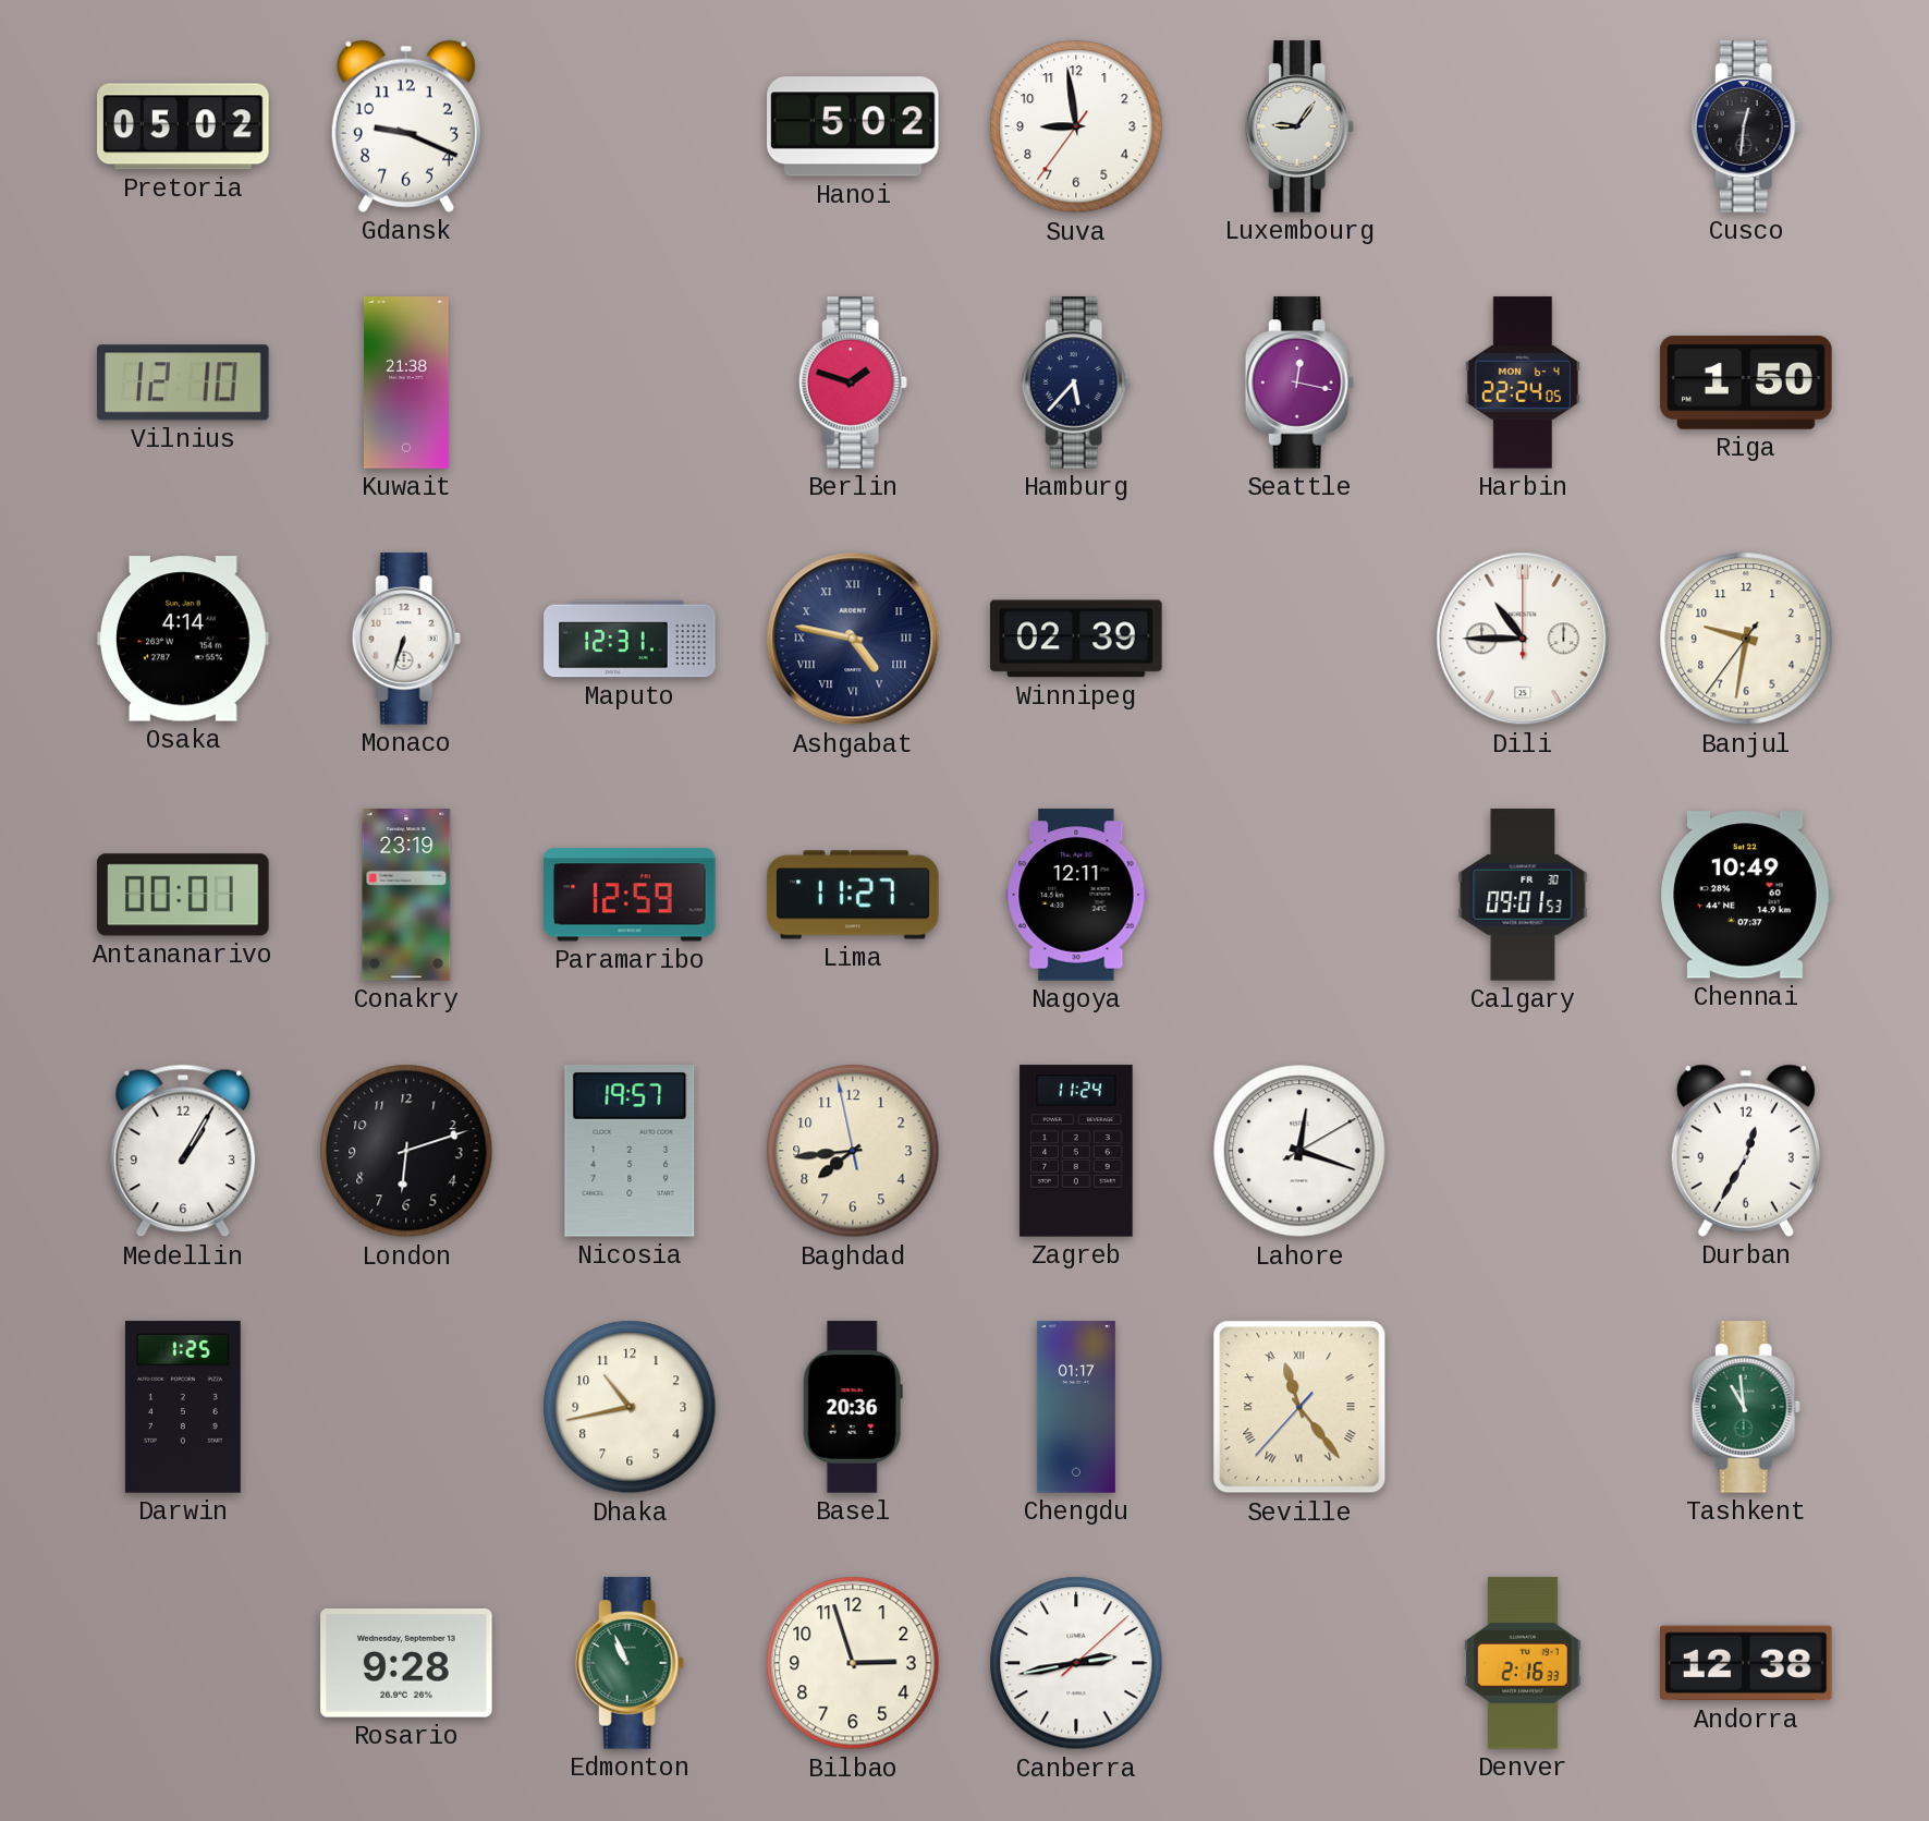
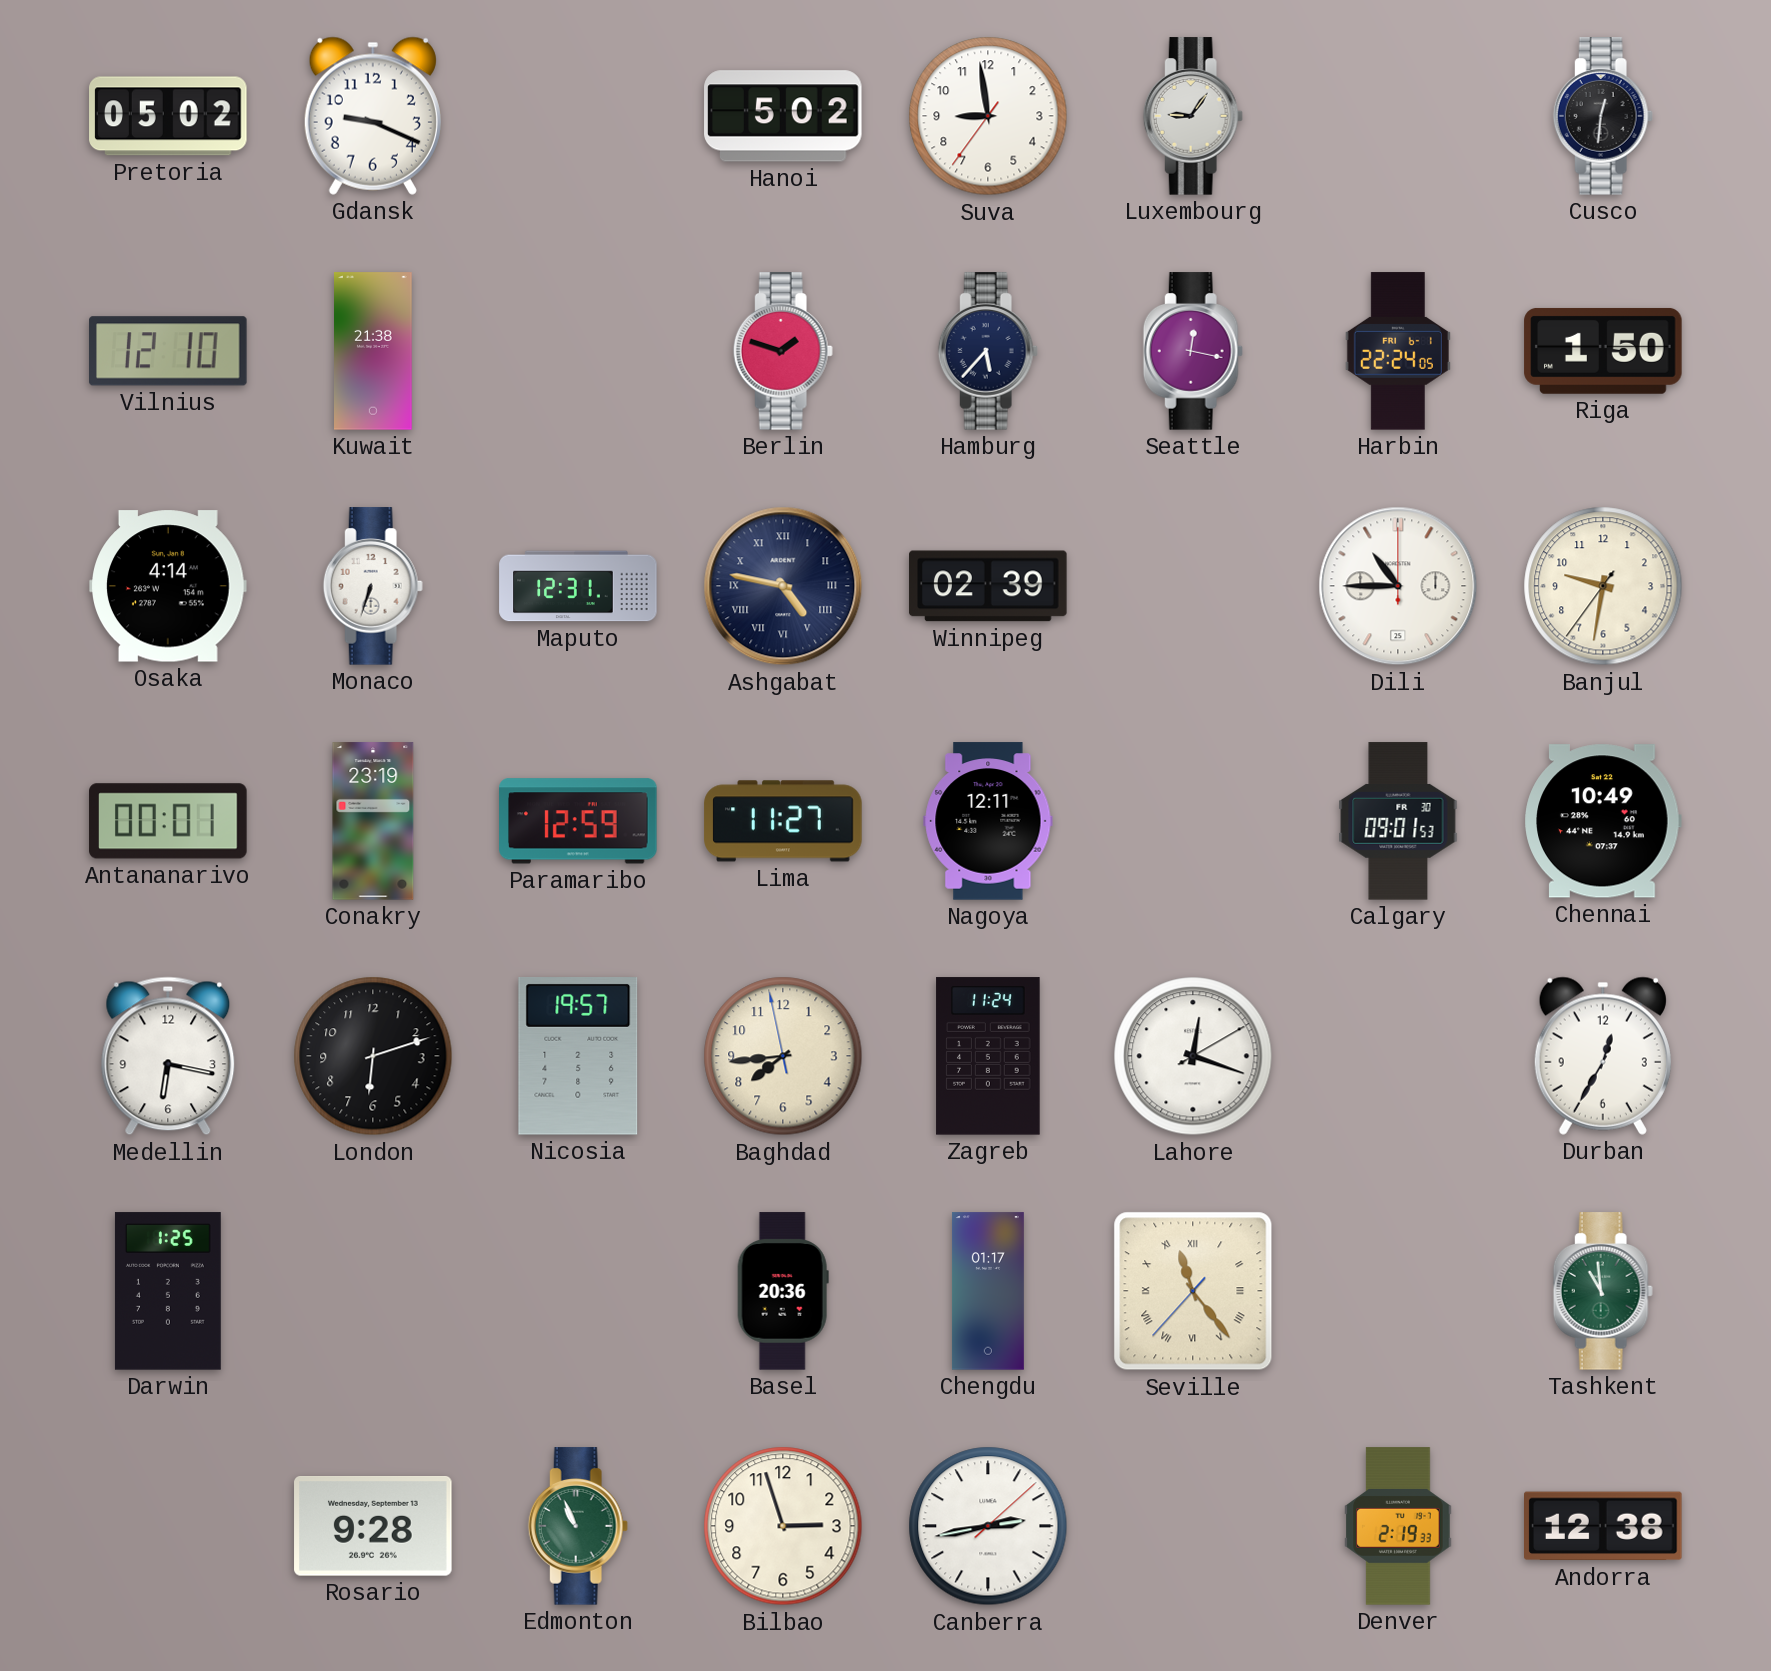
Harbin date: MON 6-4 -> FRI 6-1 (1398, 351)
Medellin: 1:05 -> 6:17 (168, 1056)
Dhaka: 10:43 -> none (630, 1407)
Denver: 2:16 -> 2:19 (1398, 1526)
